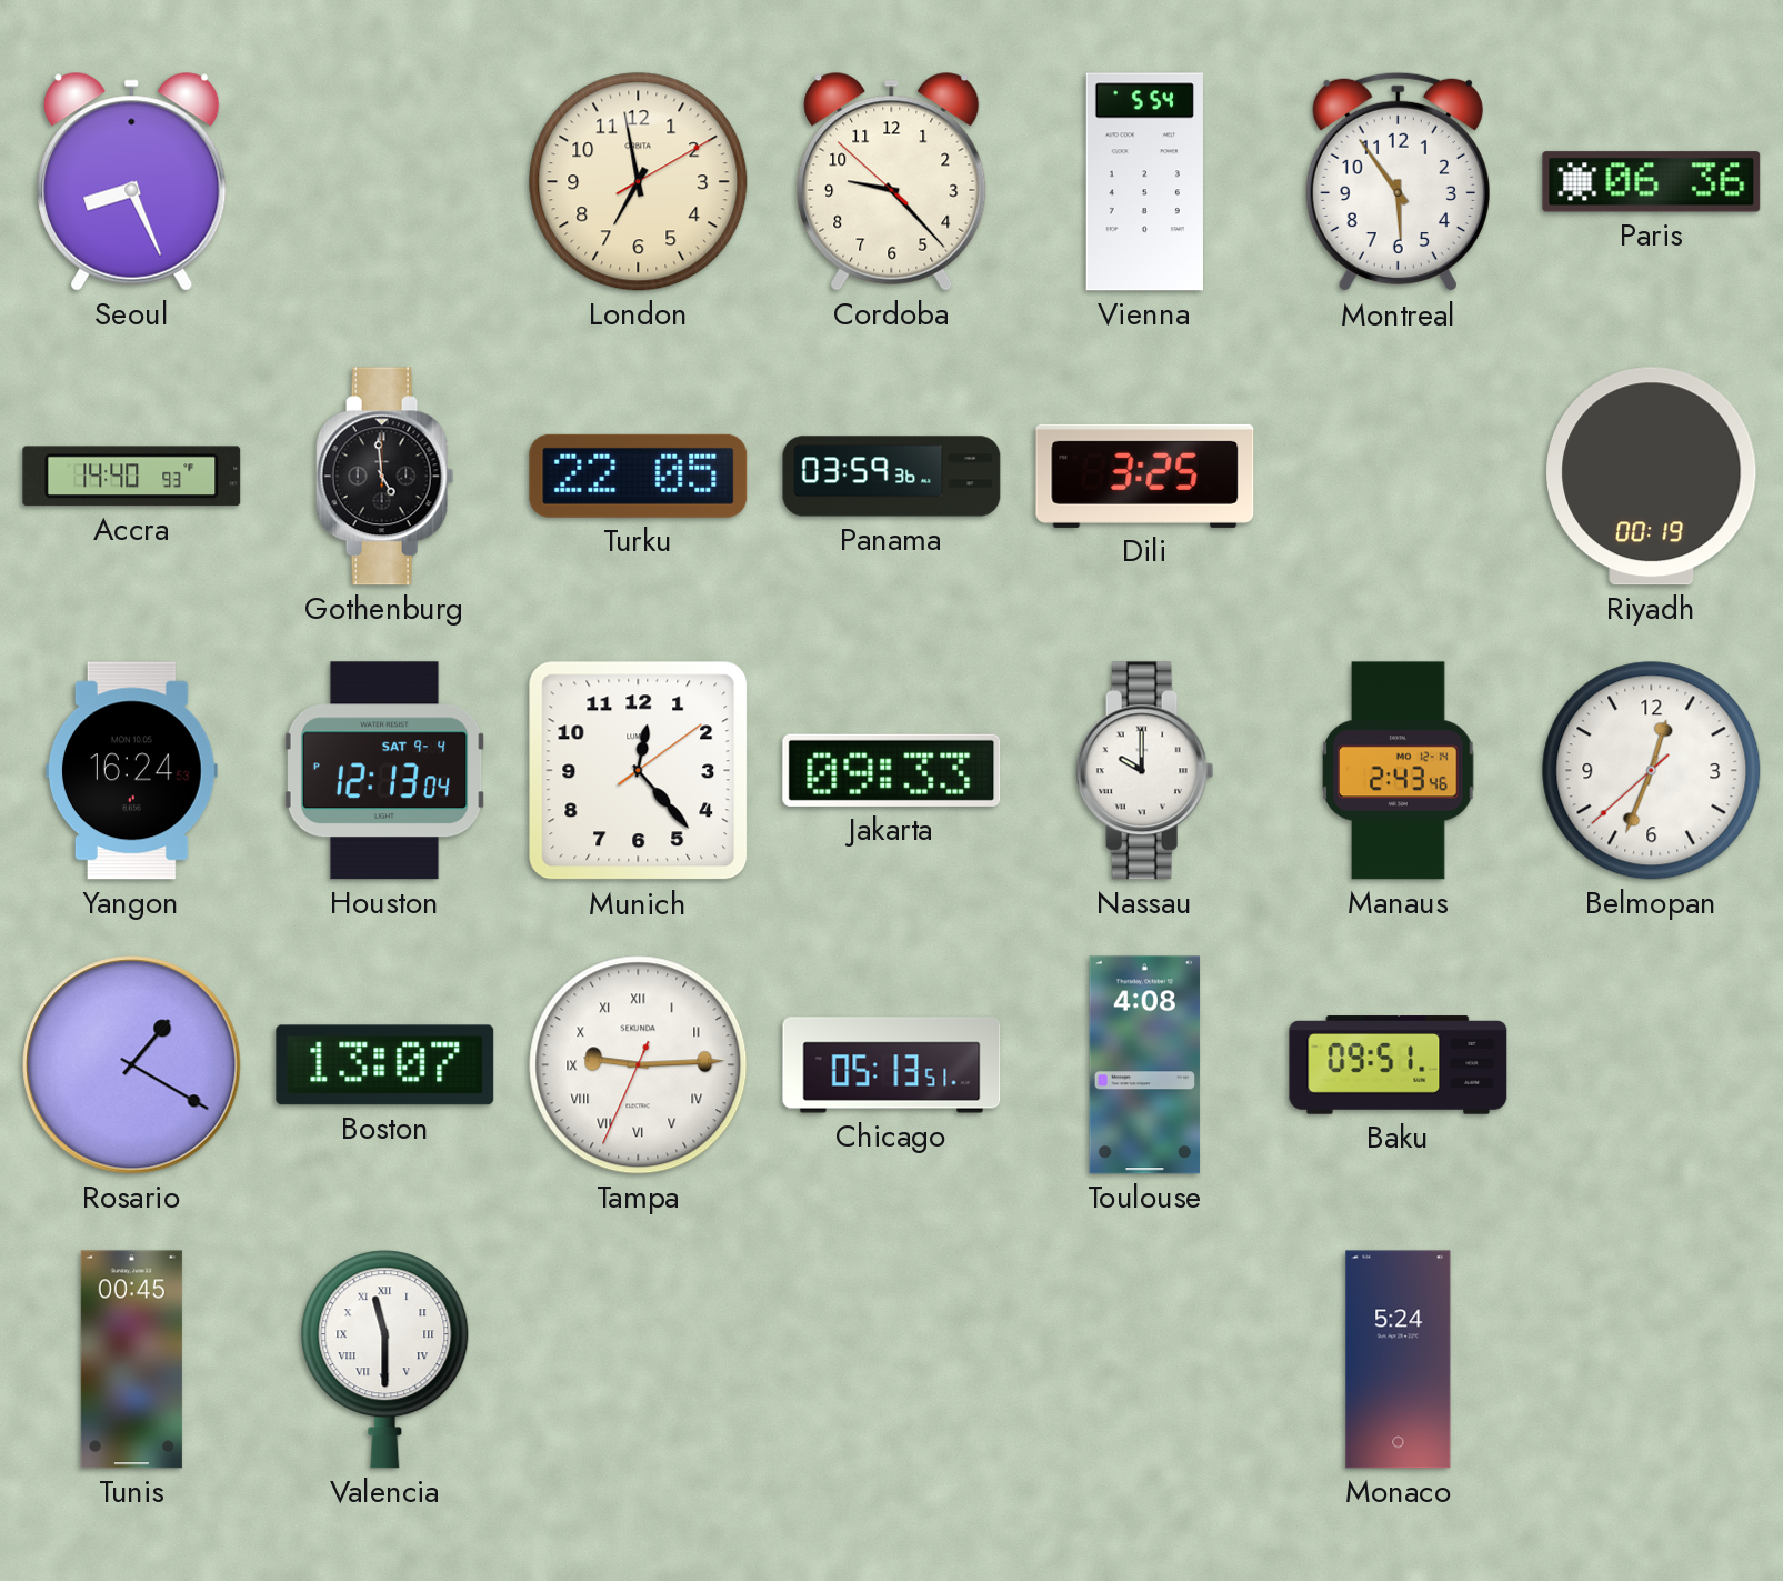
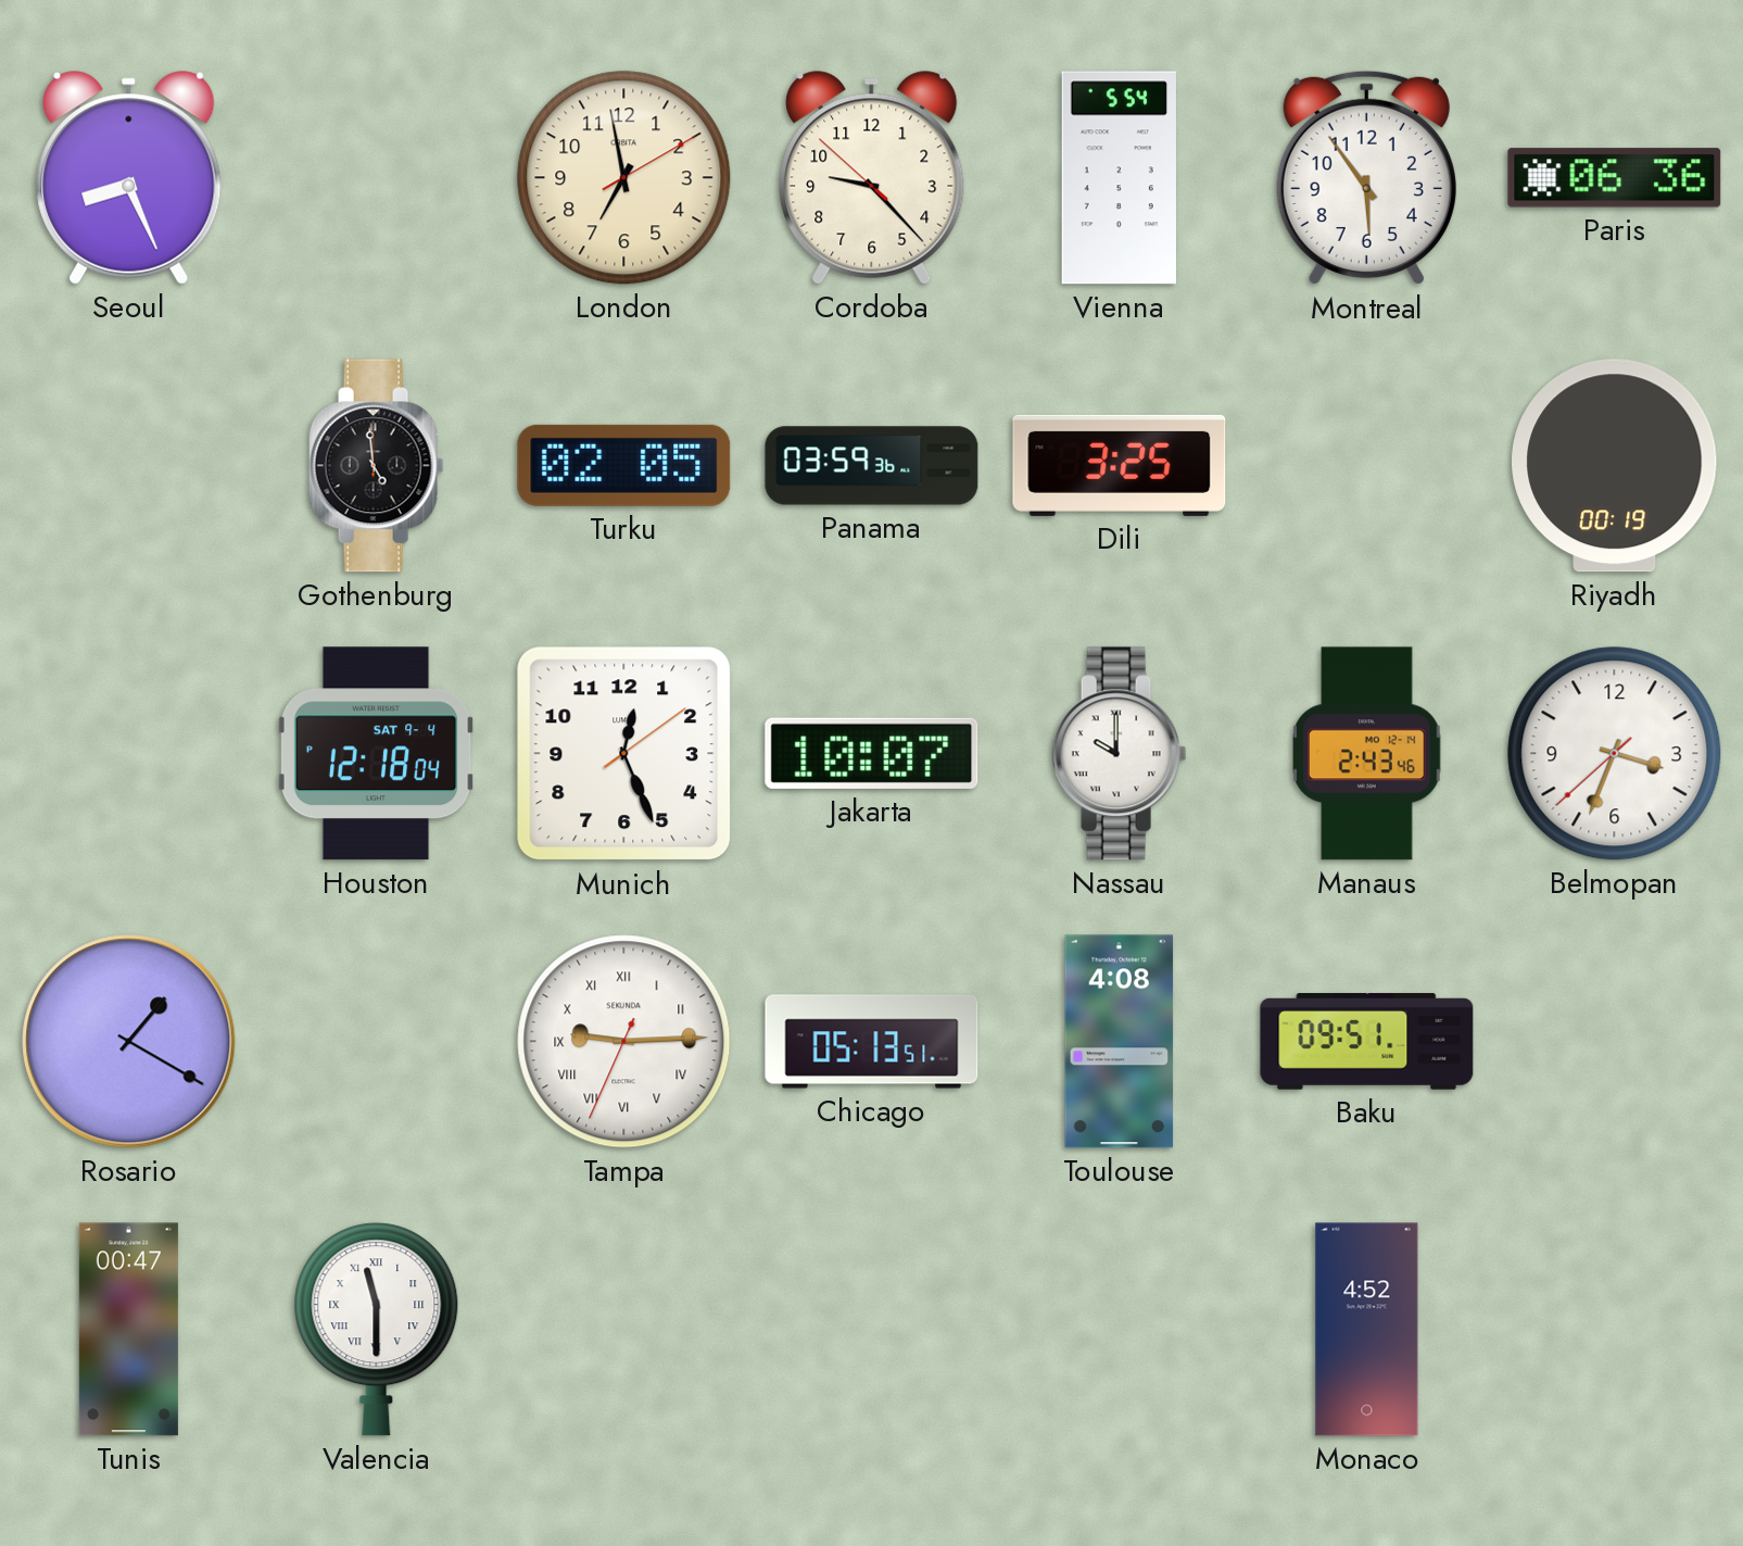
Accra: 14:40 -> none (132, 477)
Turku: 22:05 -> 02:05 (624, 465)
Yangon: 16:24 -> none (131, 771)
Houston: 12:13 -> 12:18 (377, 754)
Munich: 12:23 -> 12:26 (624, 754)
Jakarta: 09:33 -> 10:07 (872, 753)
Belmopan: 12:33 -> 3:33 (1615, 754)
Boston: 13:07 -> none (385, 1065)
Tunis: 00:45 -> 00:47 (128, 1330)
Monaco: 5:24 -> 4:52 (1367, 1330)
